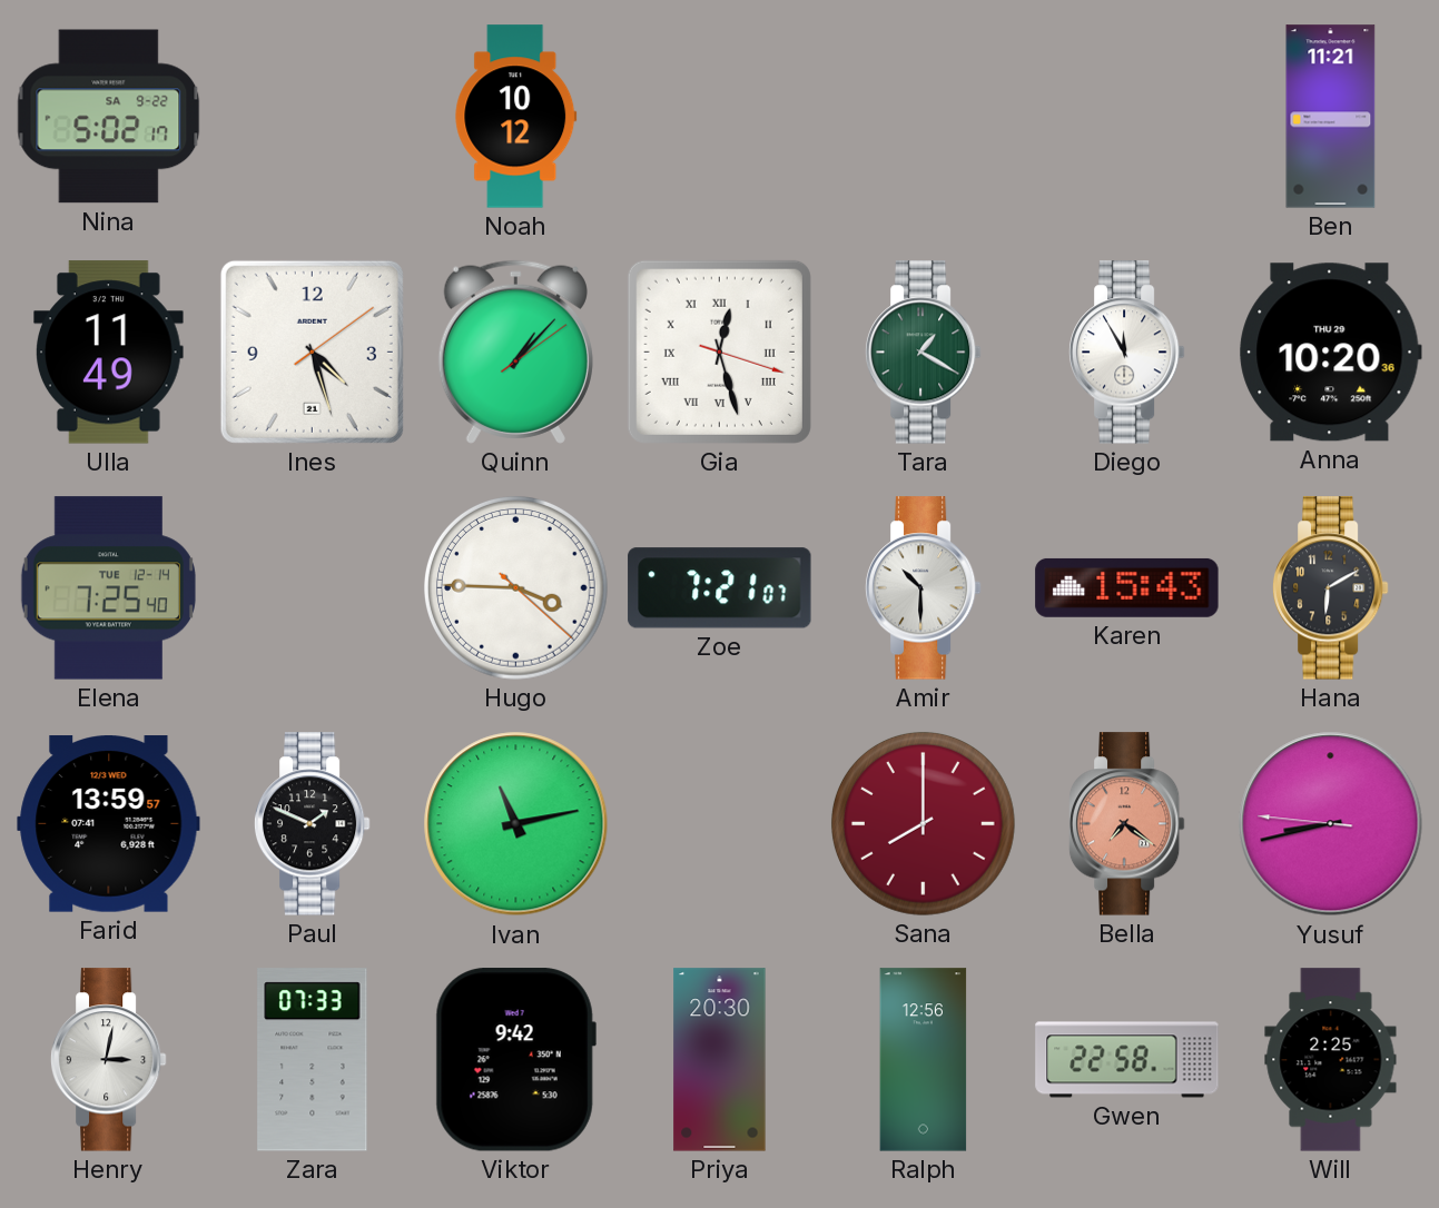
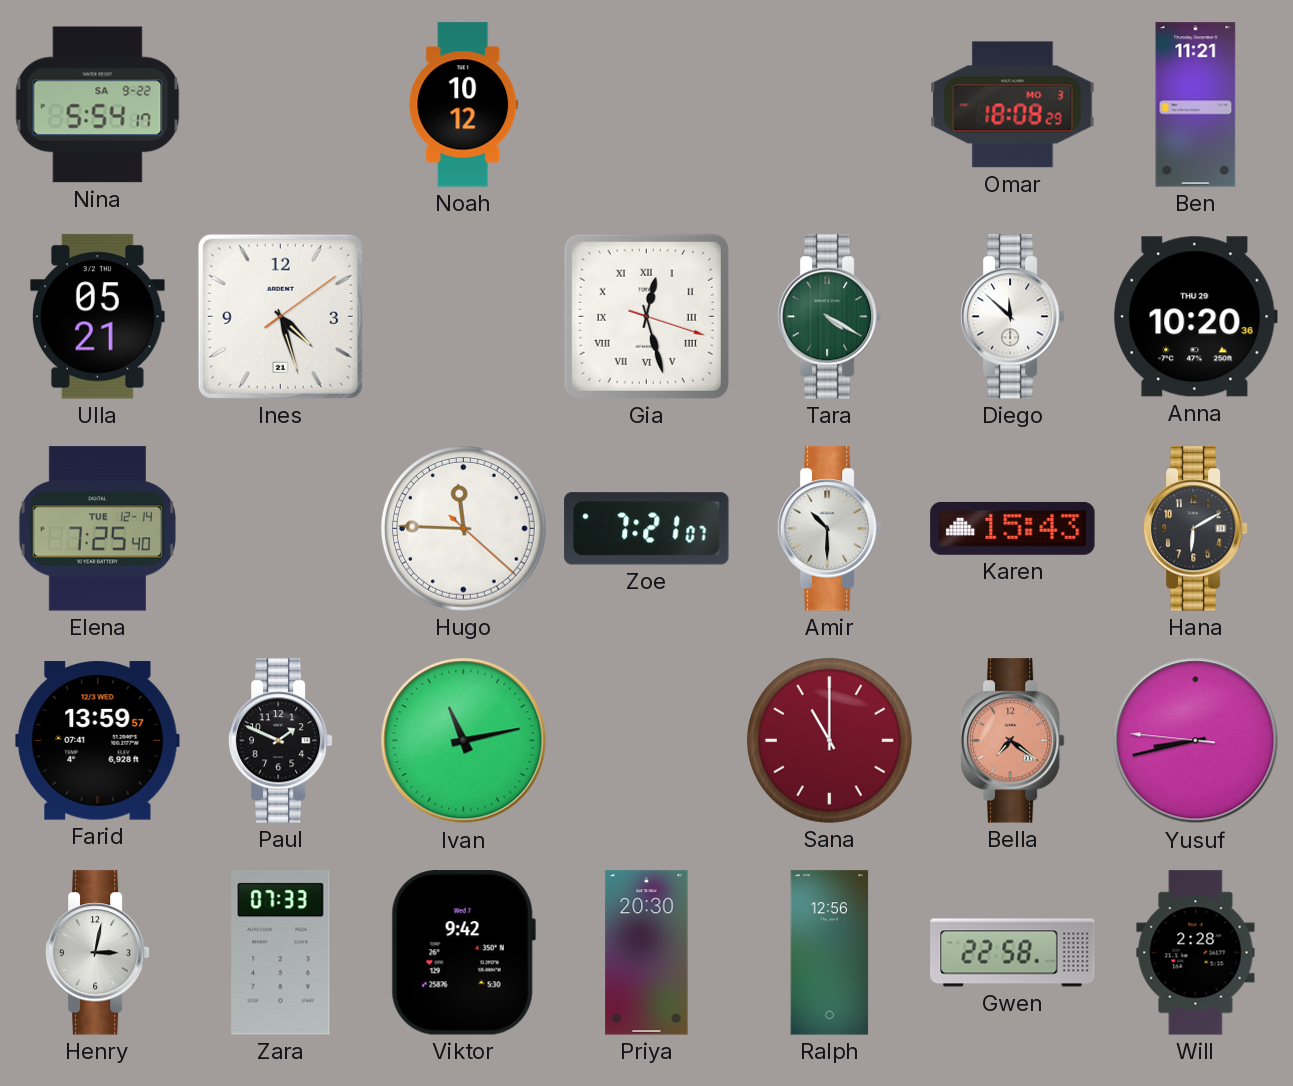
Nina: 5:02 -> 5:54 (98, 105)
Omar: none -> 18:08 (1013, 105)
Ulla: 11:49 -> 05:21 (98, 317)
Quinn: 1:07 -> none (515, 351)
Tara: 1:20 -> 4:20 (829, 317)
Diego: 11:55 -> 11:52 (1012, 317)
Hugo: 3:45 -> 11:45 (463, 528)
Sana: 8:00 -> 11:00 (829, 740)
Will: 2:25 -> 2:28 (1196, 953)
